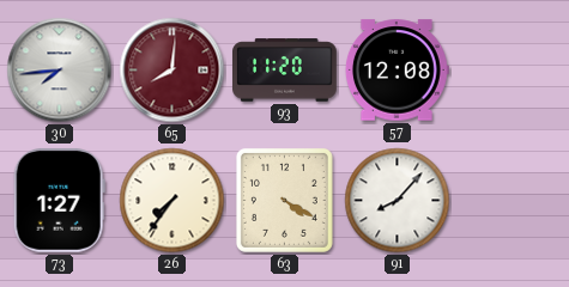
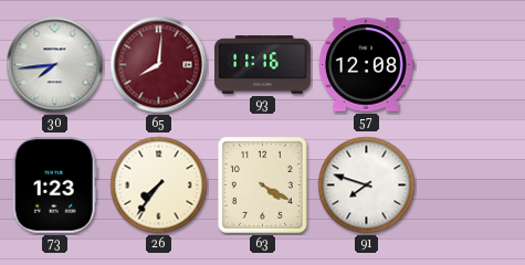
93: 11:20 -> 11:16 (263, 65)
73: 1:27 -> 1:23 (54, 184)
91: 8:07 -> 7:48 (367, 185)
